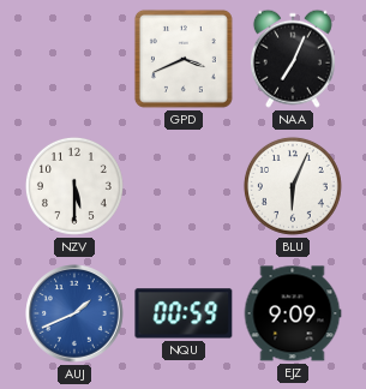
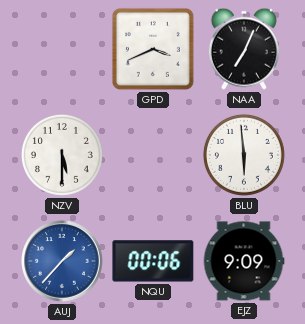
BLU: 6:04 -> 5:59 (244, 155)
AUJ: 1:41 -> 1:37 (62, 261)
NQU: 00:59 -> 00:06 (153, 261)
